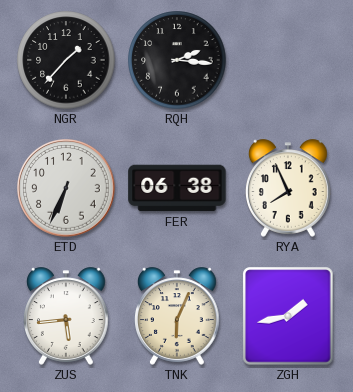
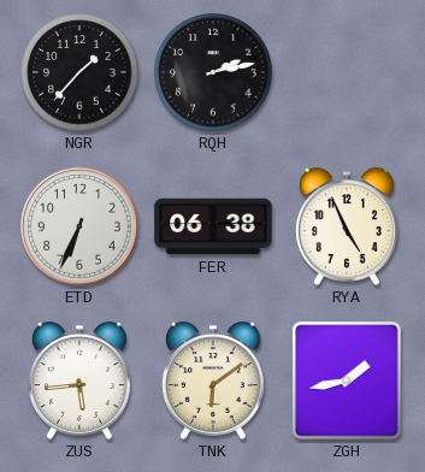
RQH: 2:16 -> 2:13 (213, 72)
RYA: 7:56 -> 4:56 (348, 226)
TNK: 6:04 -> 6:09 (214, 380)
